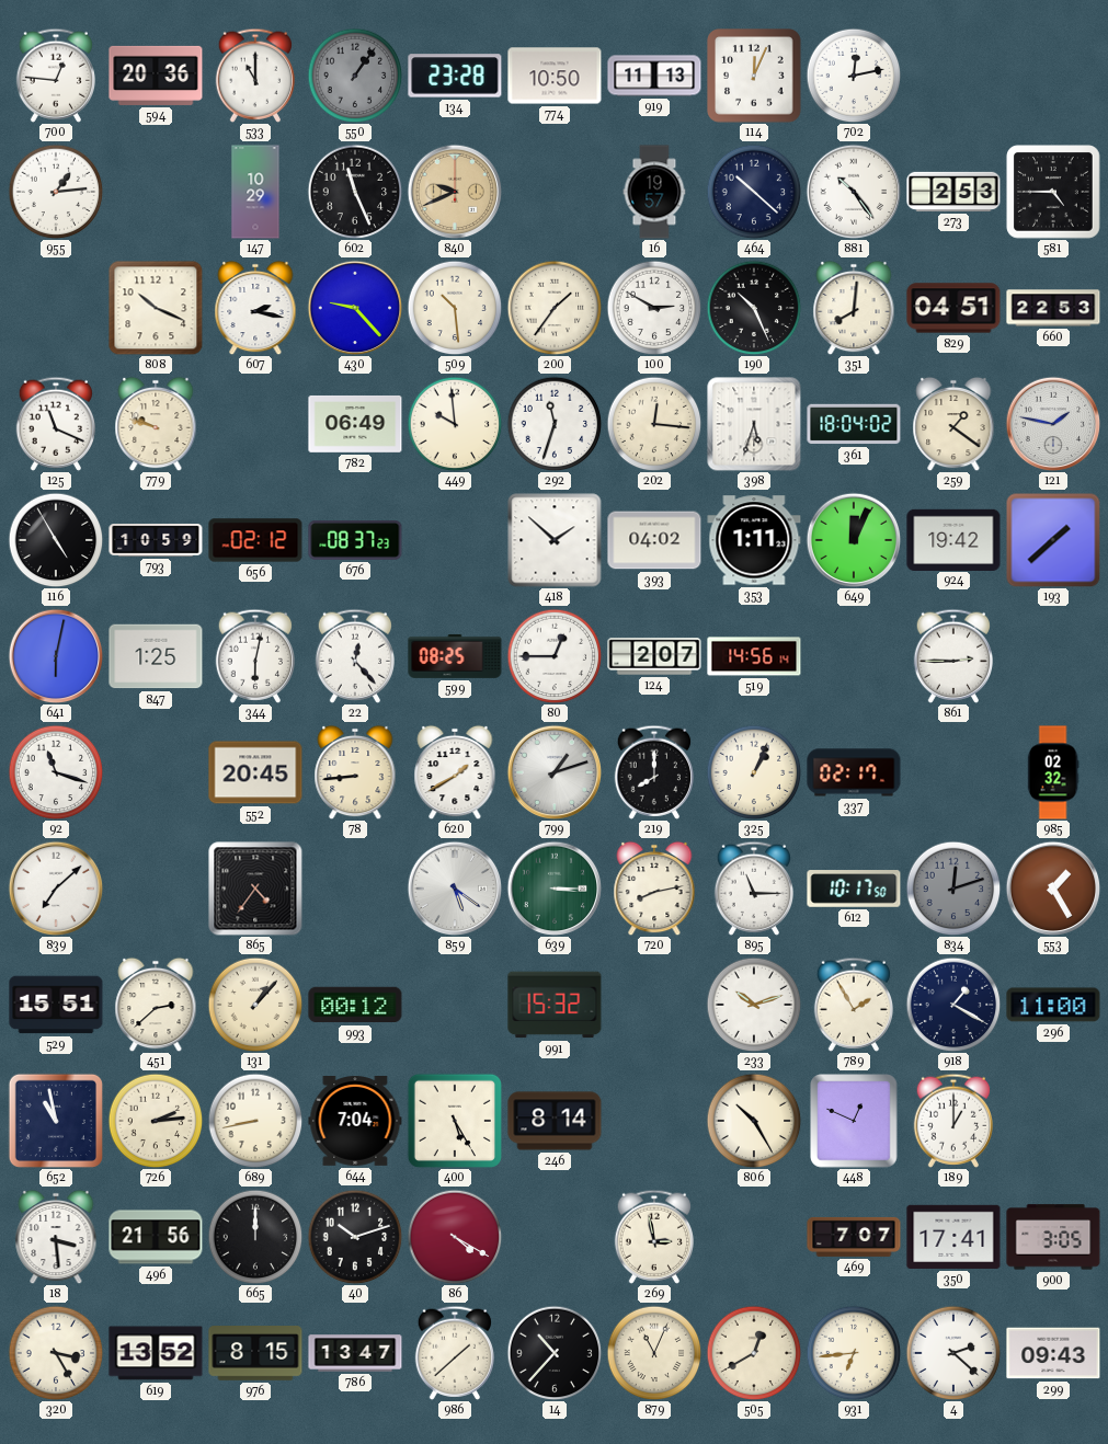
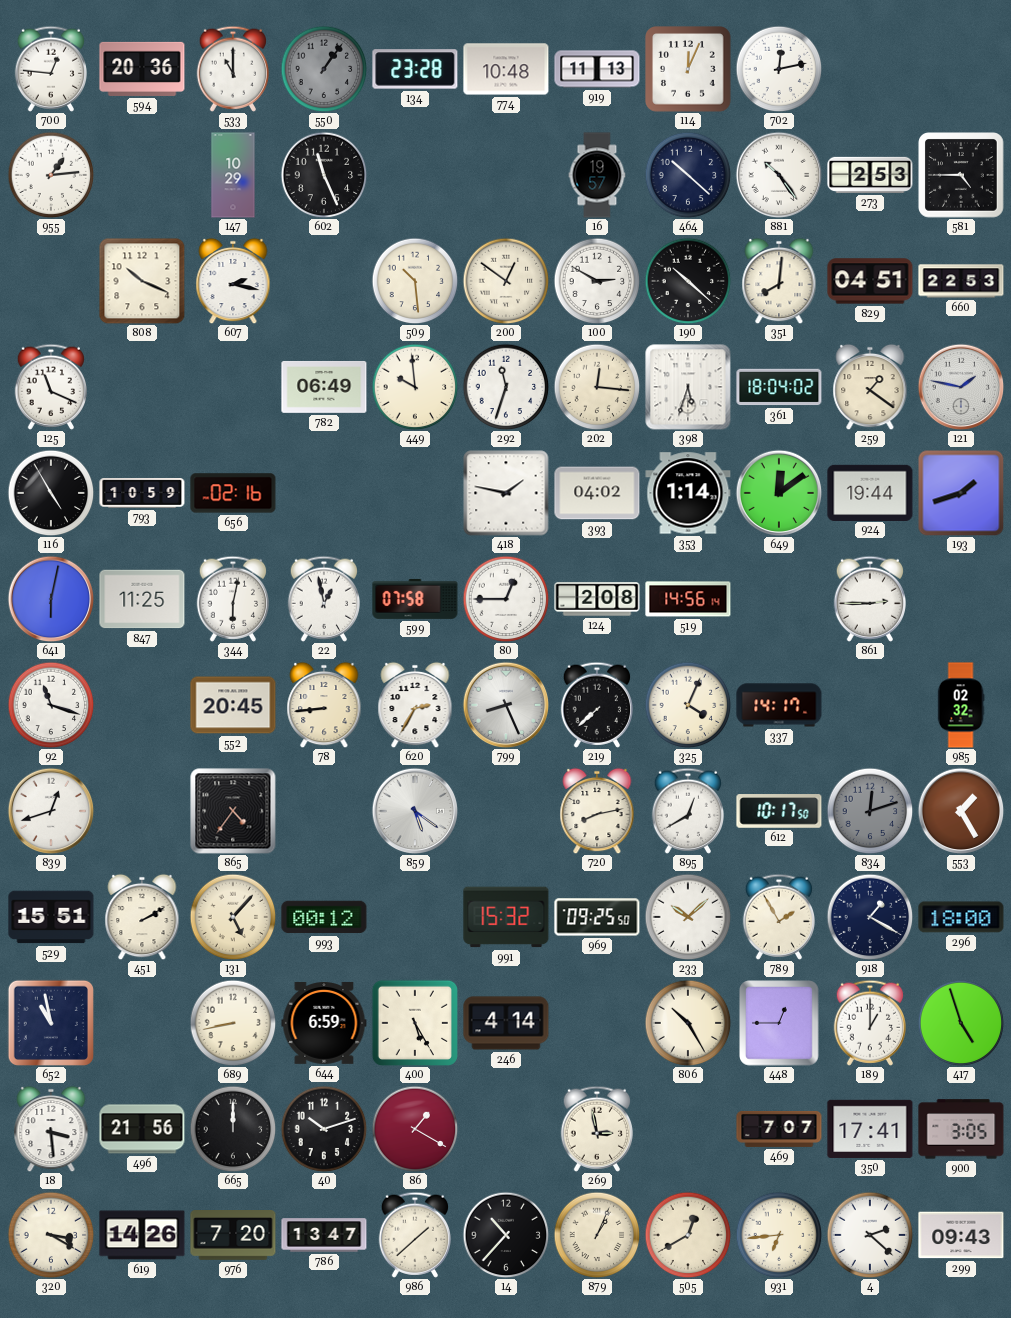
774: 10:50 -> 10:48 (506, 69)
840: 9:41 -> none (455, 192)
430: 9:23 -> none (355, 308)
200: 1:36 -> 12:51 (506, 281)
190: 10:26 -> 10:22 (688, 281)
779: 9:48 -> none (156, 424)
656: 02:12 -> 02:16 (233, 493)
676: 08:37 -> none (355, 541)
418: 1:52 -> 1:47 (506, 493)
353: 1:11 -> 1:14 (688, 493)
649: 12:04 -> 12:09 (779, 493)
924: 19:42 -> 19:44 (870, 492)
193: 1:38 -> 1:42 (961, 493)
847: 1:25 -> 11:25 (142, 599)
22: 12:23 -> 12:58 (323, 599)
599: 08:25 -> 07:58 (415, 599)
124: 2:07 -> 2:08 (597, 599)
620: 1:40 -> 2:35 (415, 705)
799: 1:12 -> 8:26 (506, 705)
219: 8:00 -> 7:38 (596, 705)
325: 1:04 -> 4:04 (688, 705)
337: 02:17 -> 14:17 (779, 705)
839: 7:08 -> 12:42 (51, 811)
639: 3:15 -> none (555, 889)
895: 11:15 -> 12:40 (687, 811)
451: 2:38 -> 2:10 (142, 917)
131: 1:07 -> 5:07 (233, 917)
969: none -> 09:25 (597, 917)
233: 10:12 -> 10:08 (688, 917)
296: 11:00 -> 18:00 (961, 917)
726: 2:14 -> none (156, 1121)
644: 7:04 -> 6:59 (324, 1024)
246: 8:14 -> 4:14 (506, 1023)
448: 12:49 -> 12:45 (779, 1023)
417: none -> 4:57 (961, 1023)
86: 4:20 -> 1:20 (415, 1129)
320: 3:25 -> 3:20 (51, 1235)
619: 13:52 -> 14:26 (142, 1235)
976: 8:15 -> 7:20 (233, 1236)
879: 11:04 -> 1:04 (597, 1235)
